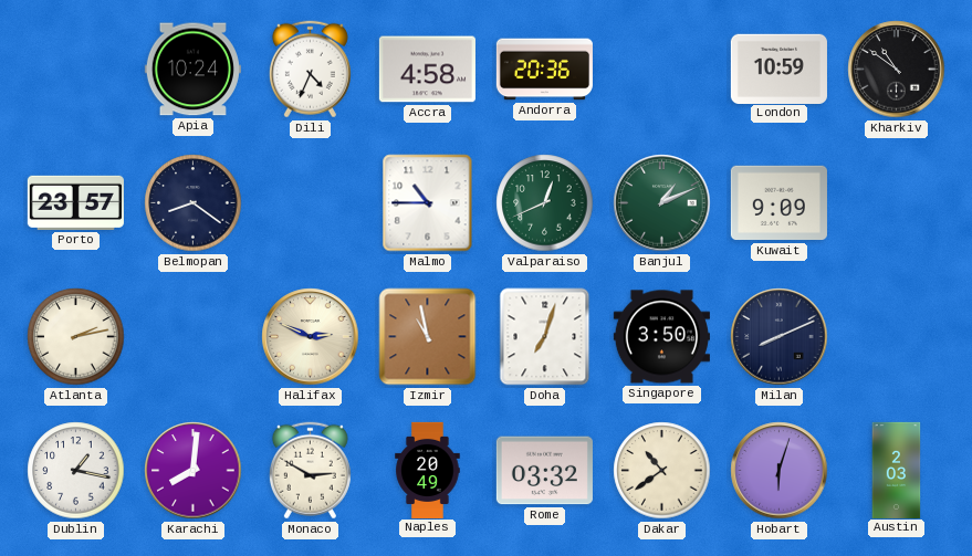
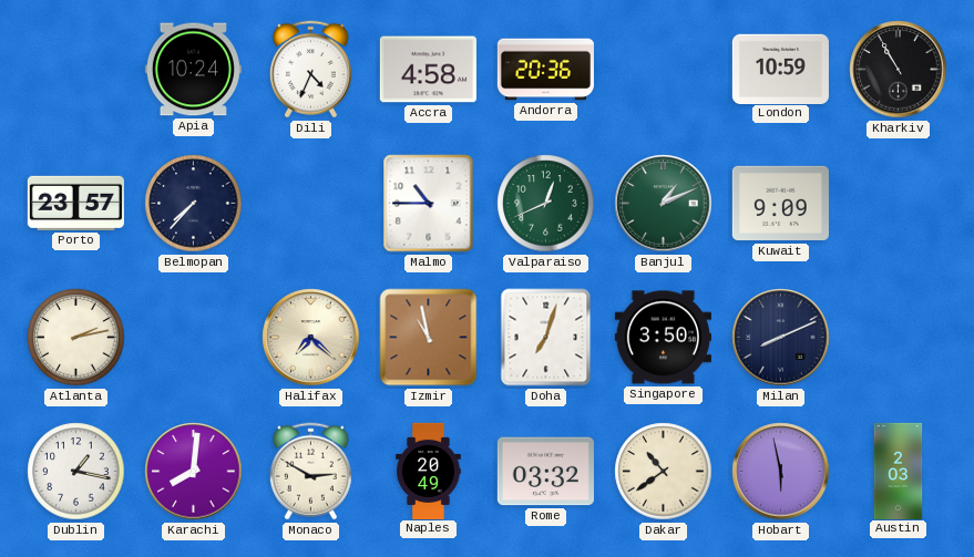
Kharkiv: 10:51 -> 10:55 (899, 70)
Belmopan: 8:21 -> 7:37 (194, 204)
Halifax: 2:49 -> 7:22 (311, 338)
Hobart: 6:03 -> 5:58 (781, 472)
